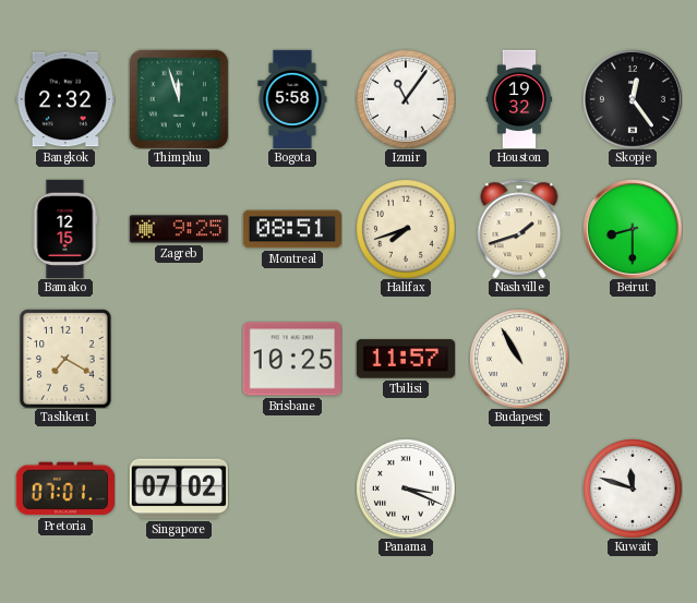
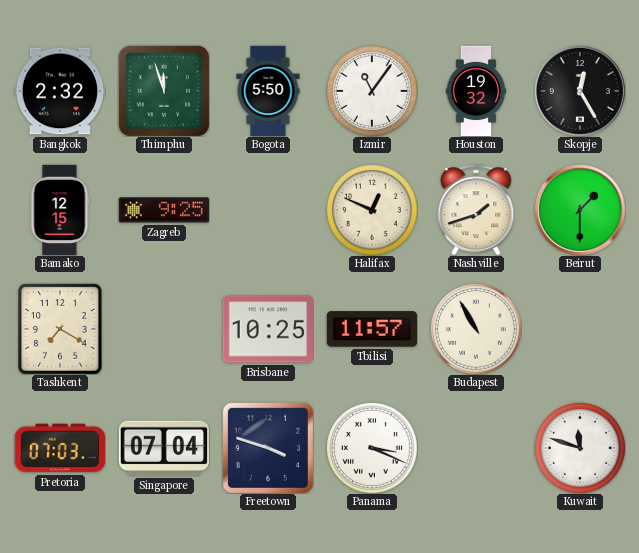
Bogota: 5:58 -> 5:50 (268, 91)
Skopje: 12:24 -> 12:25 (580, 91)
Montreal: 08:51 -> none (291, 229)
Halifax: 7:42 -> 12:49 (372, 210)
Beirut: 8:30 -> 1:30 (580, 210)
Pretoria: 07:01 -> 07:03 (59, 448)
Singapore: 07:02 -> 07:04 (163, 448)
Freetown: none -> 3:48 (268, 448)
